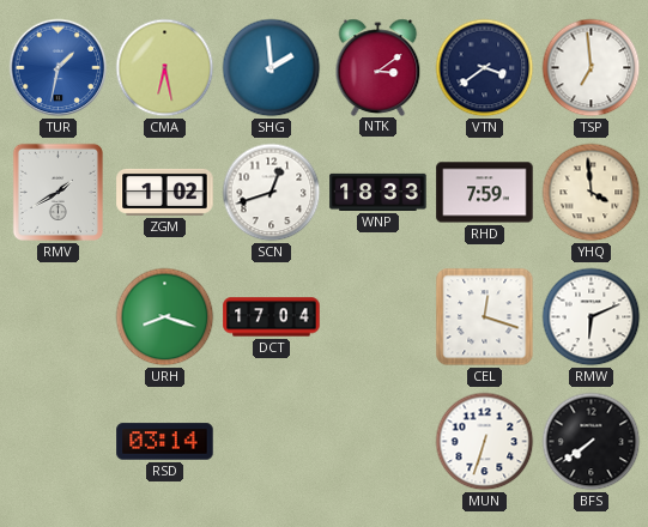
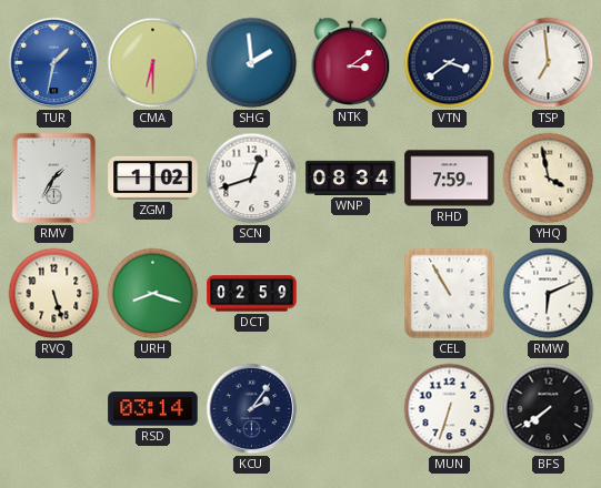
CMA: 6:28 -> 6:30 (153, 63)
RMV: 1:40 -> 1:35 (53, 177)
WNP: 18:33 -> 08:34 (351, 177)
YHQ: 3:59 -> 3:58 (549, 179)
RVQ: none -> 5:27 (54, 294)
DCT: 17:04 -> 02:59 (252, 294)
CEL: 12:18 -> 10:55 (450, 294)
KCU: none -> 2:06 (252, 409)
